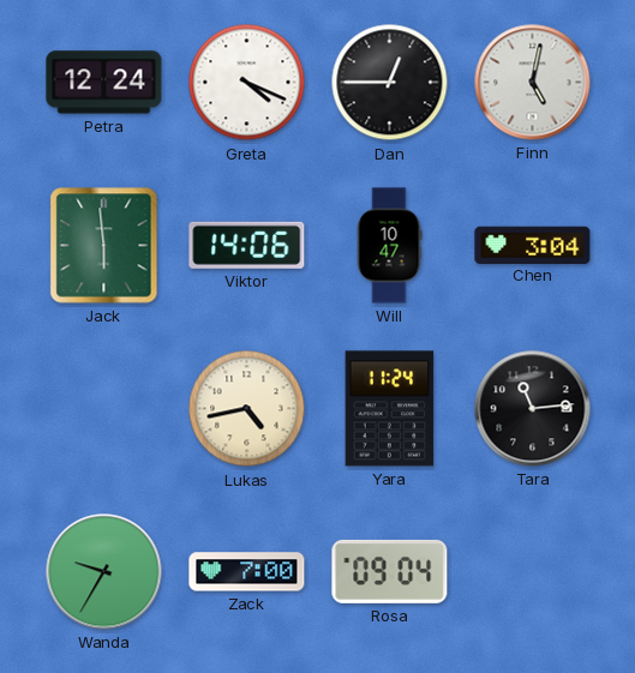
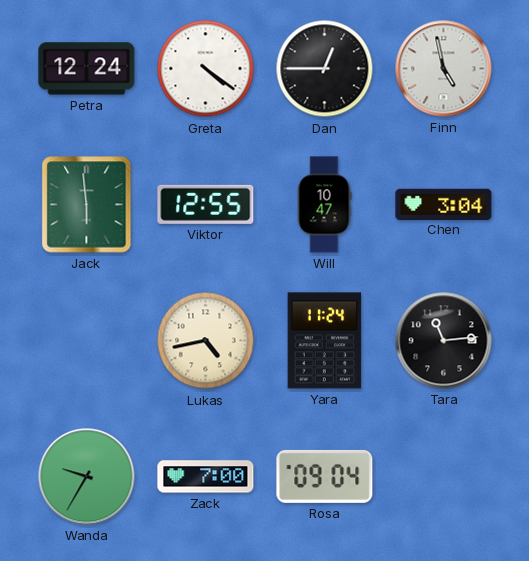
Greta: 4:19 -> 4:21 (206, 69)
Finn: 5:02 -> 4:58 (444, 69)
Viktor: 14:06 -> 12:55 (206, 204)
